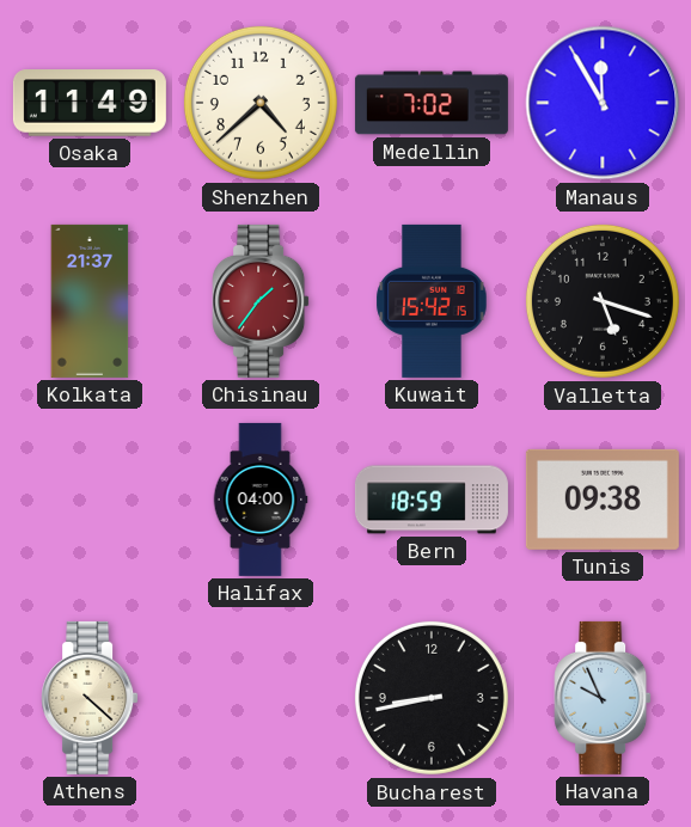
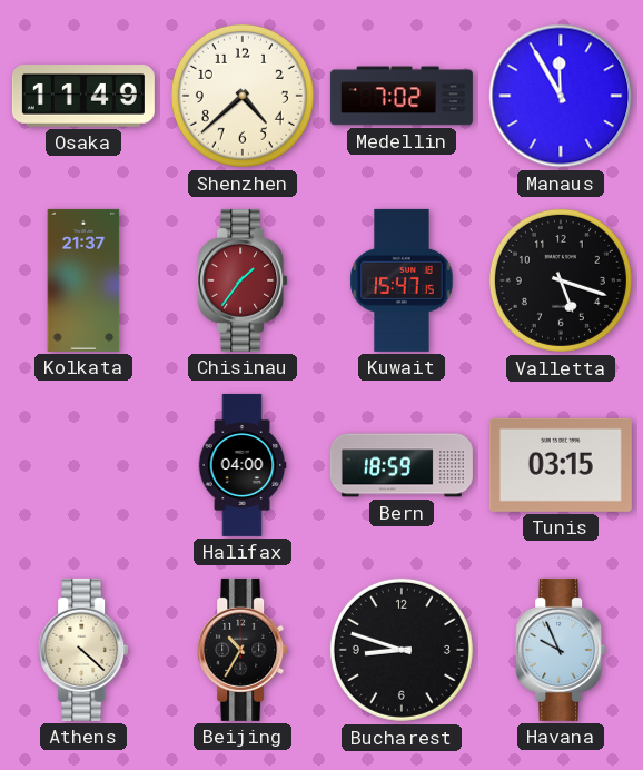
Kuwait: 15:42 -> 15:47 (402, 280)
Tunis: 09:38 -> 03:15 (561, 465)
Beijing: none -> 10:35 (243, 650)
Bucharest: 8:43 -> 8:48 (402, 650)
